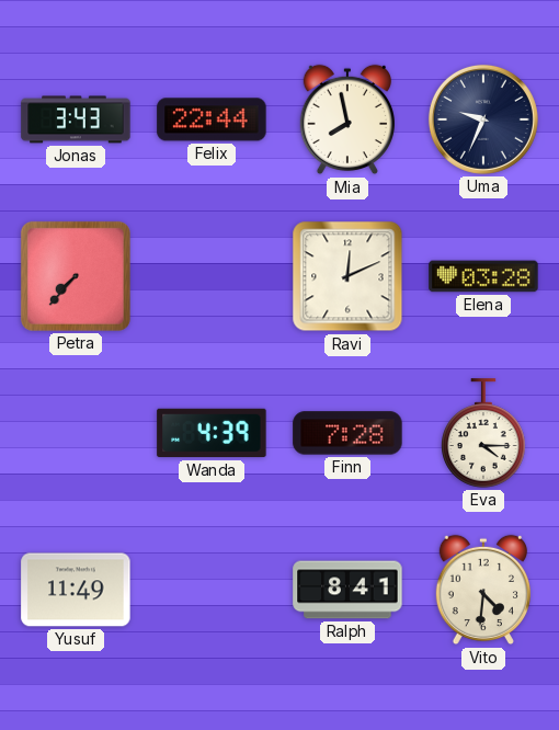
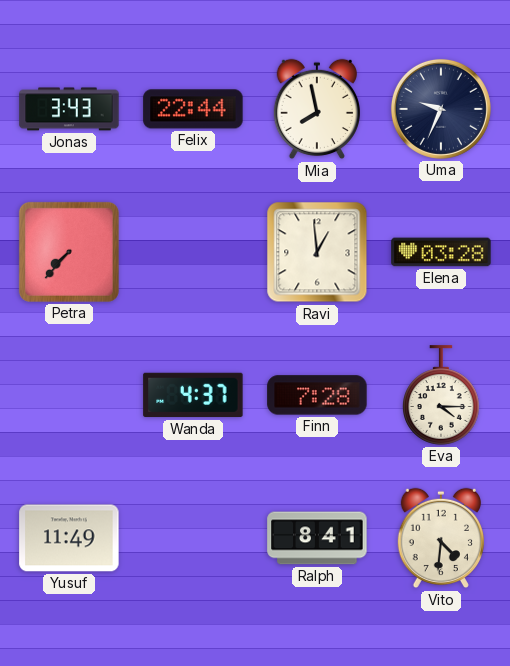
Ravi: 12:11 -> 12:59 (317, 252)
Wanda: 4:39 -> 4:37 (193, 395)
